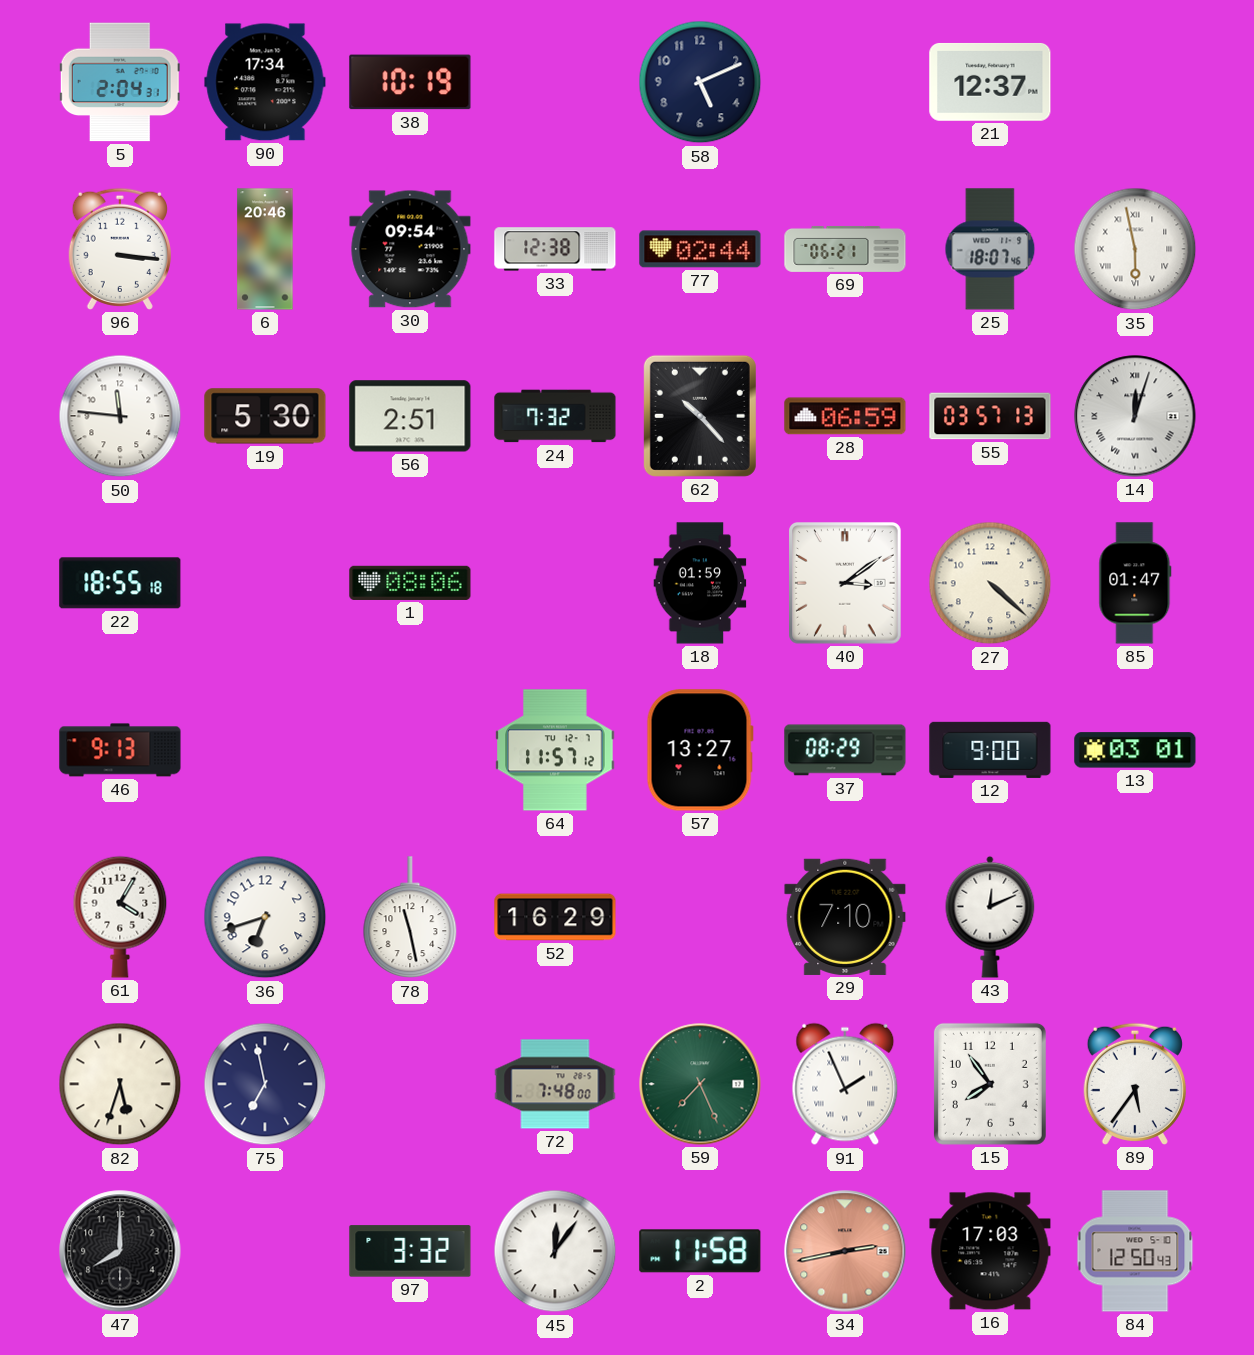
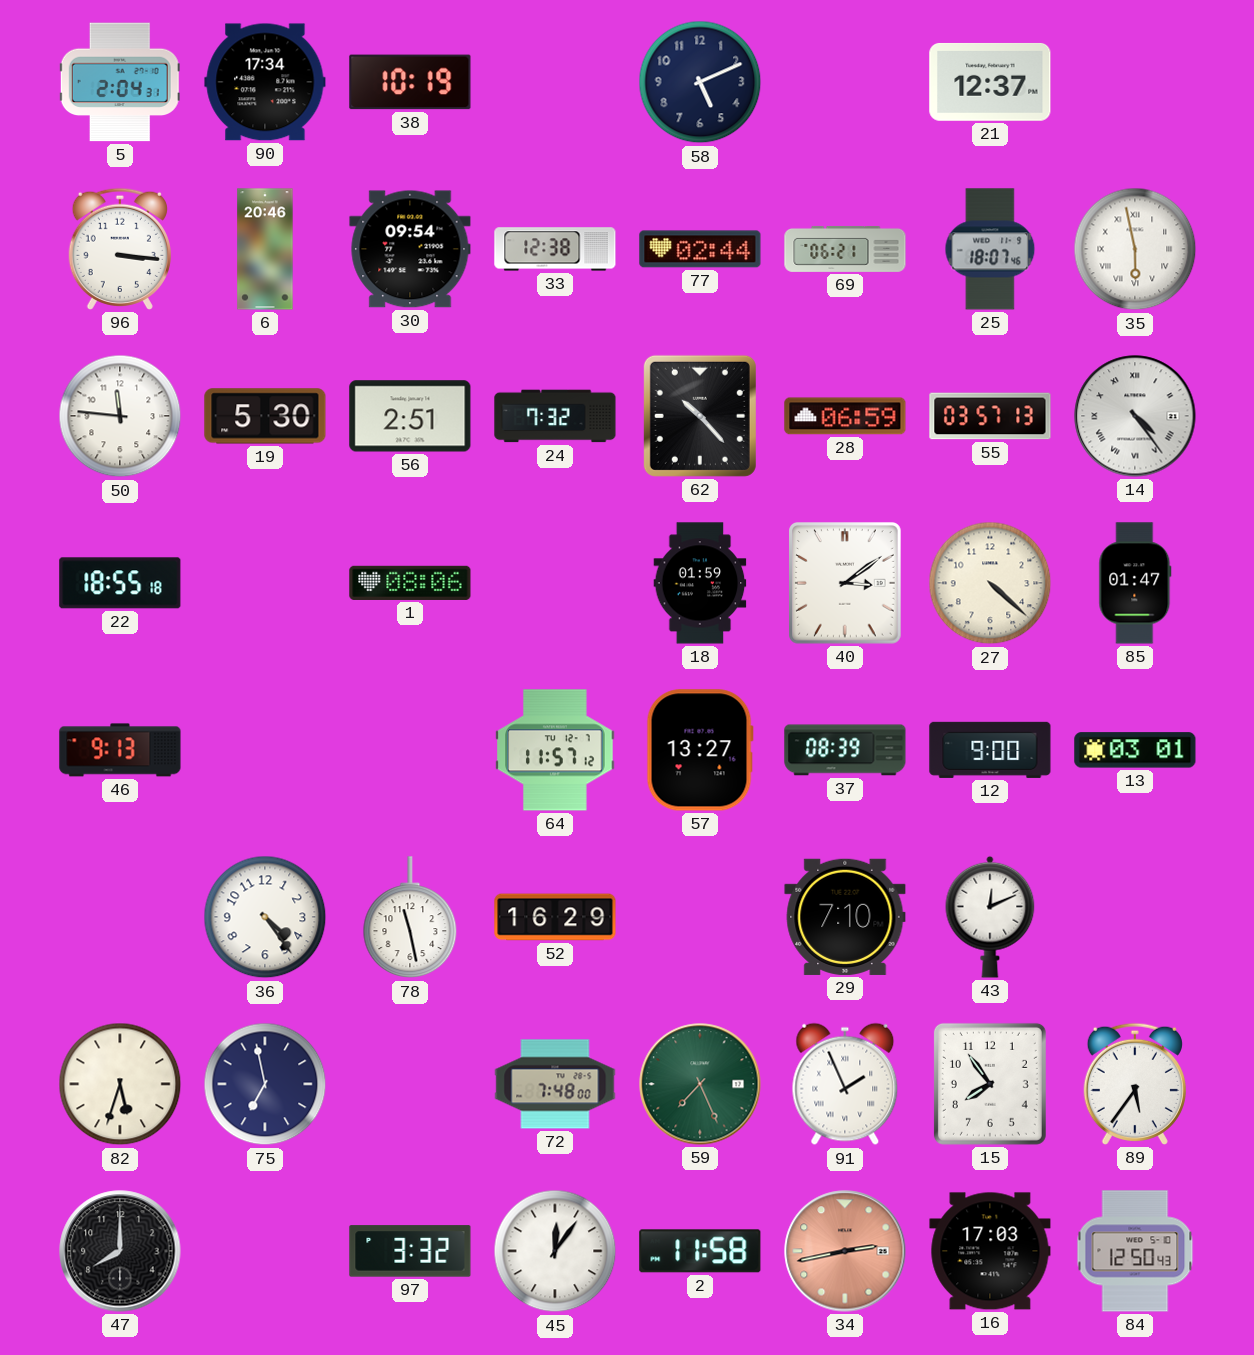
14: 12:03 -> 4:24 (1135, 416)
37: 08:29 -> 08:39 (845, 750)
61: 4:05 -> none (120, 917)
36: 6:42 -> 4:24 (265, 917)
